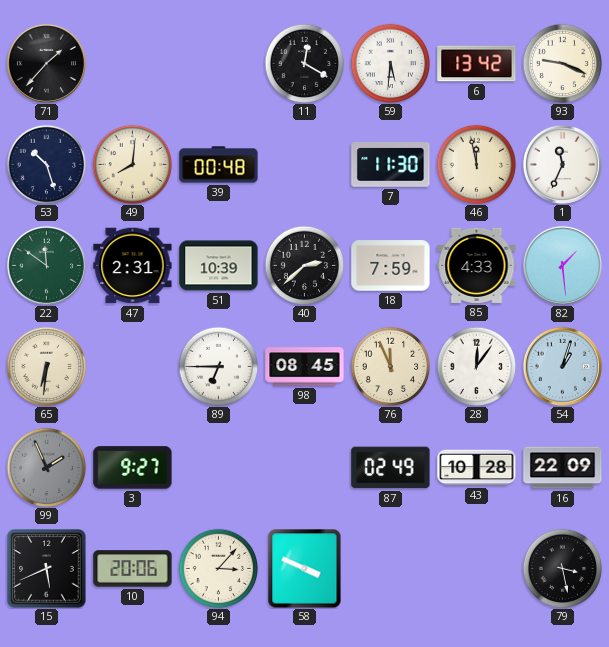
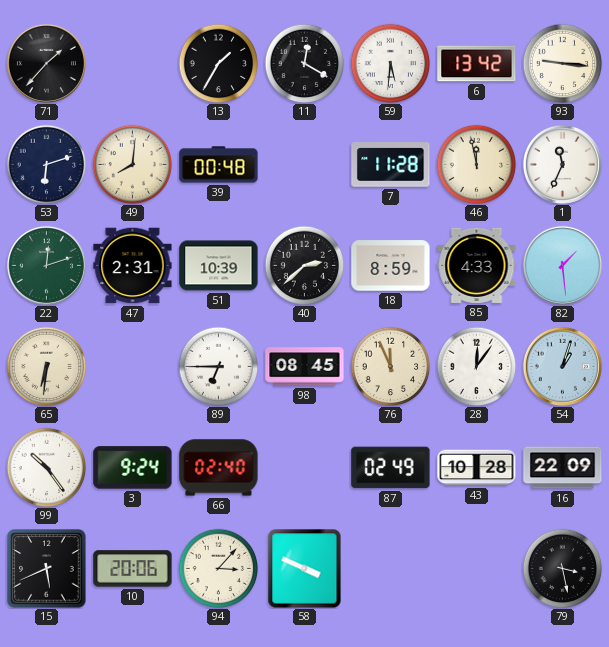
13: none -> 1:35 (218, 63)
93: 9:19 -> 9:16 (562, 63)
53: 10:27 -> 6:12 (46, 164)
7: 11:30 -> 11:28 (391, 165)
22: 11:51 -> 12:12 (46, 265)
18: 7:59 -> 8:59 (391, 266)
99: 1:56 -> 10:24 (46, 467)
99 dial: grey -> white (46, 467)
3: 9:27 -> 9:24 (133, 468)
66: none -> 02:40 (219, 468)
